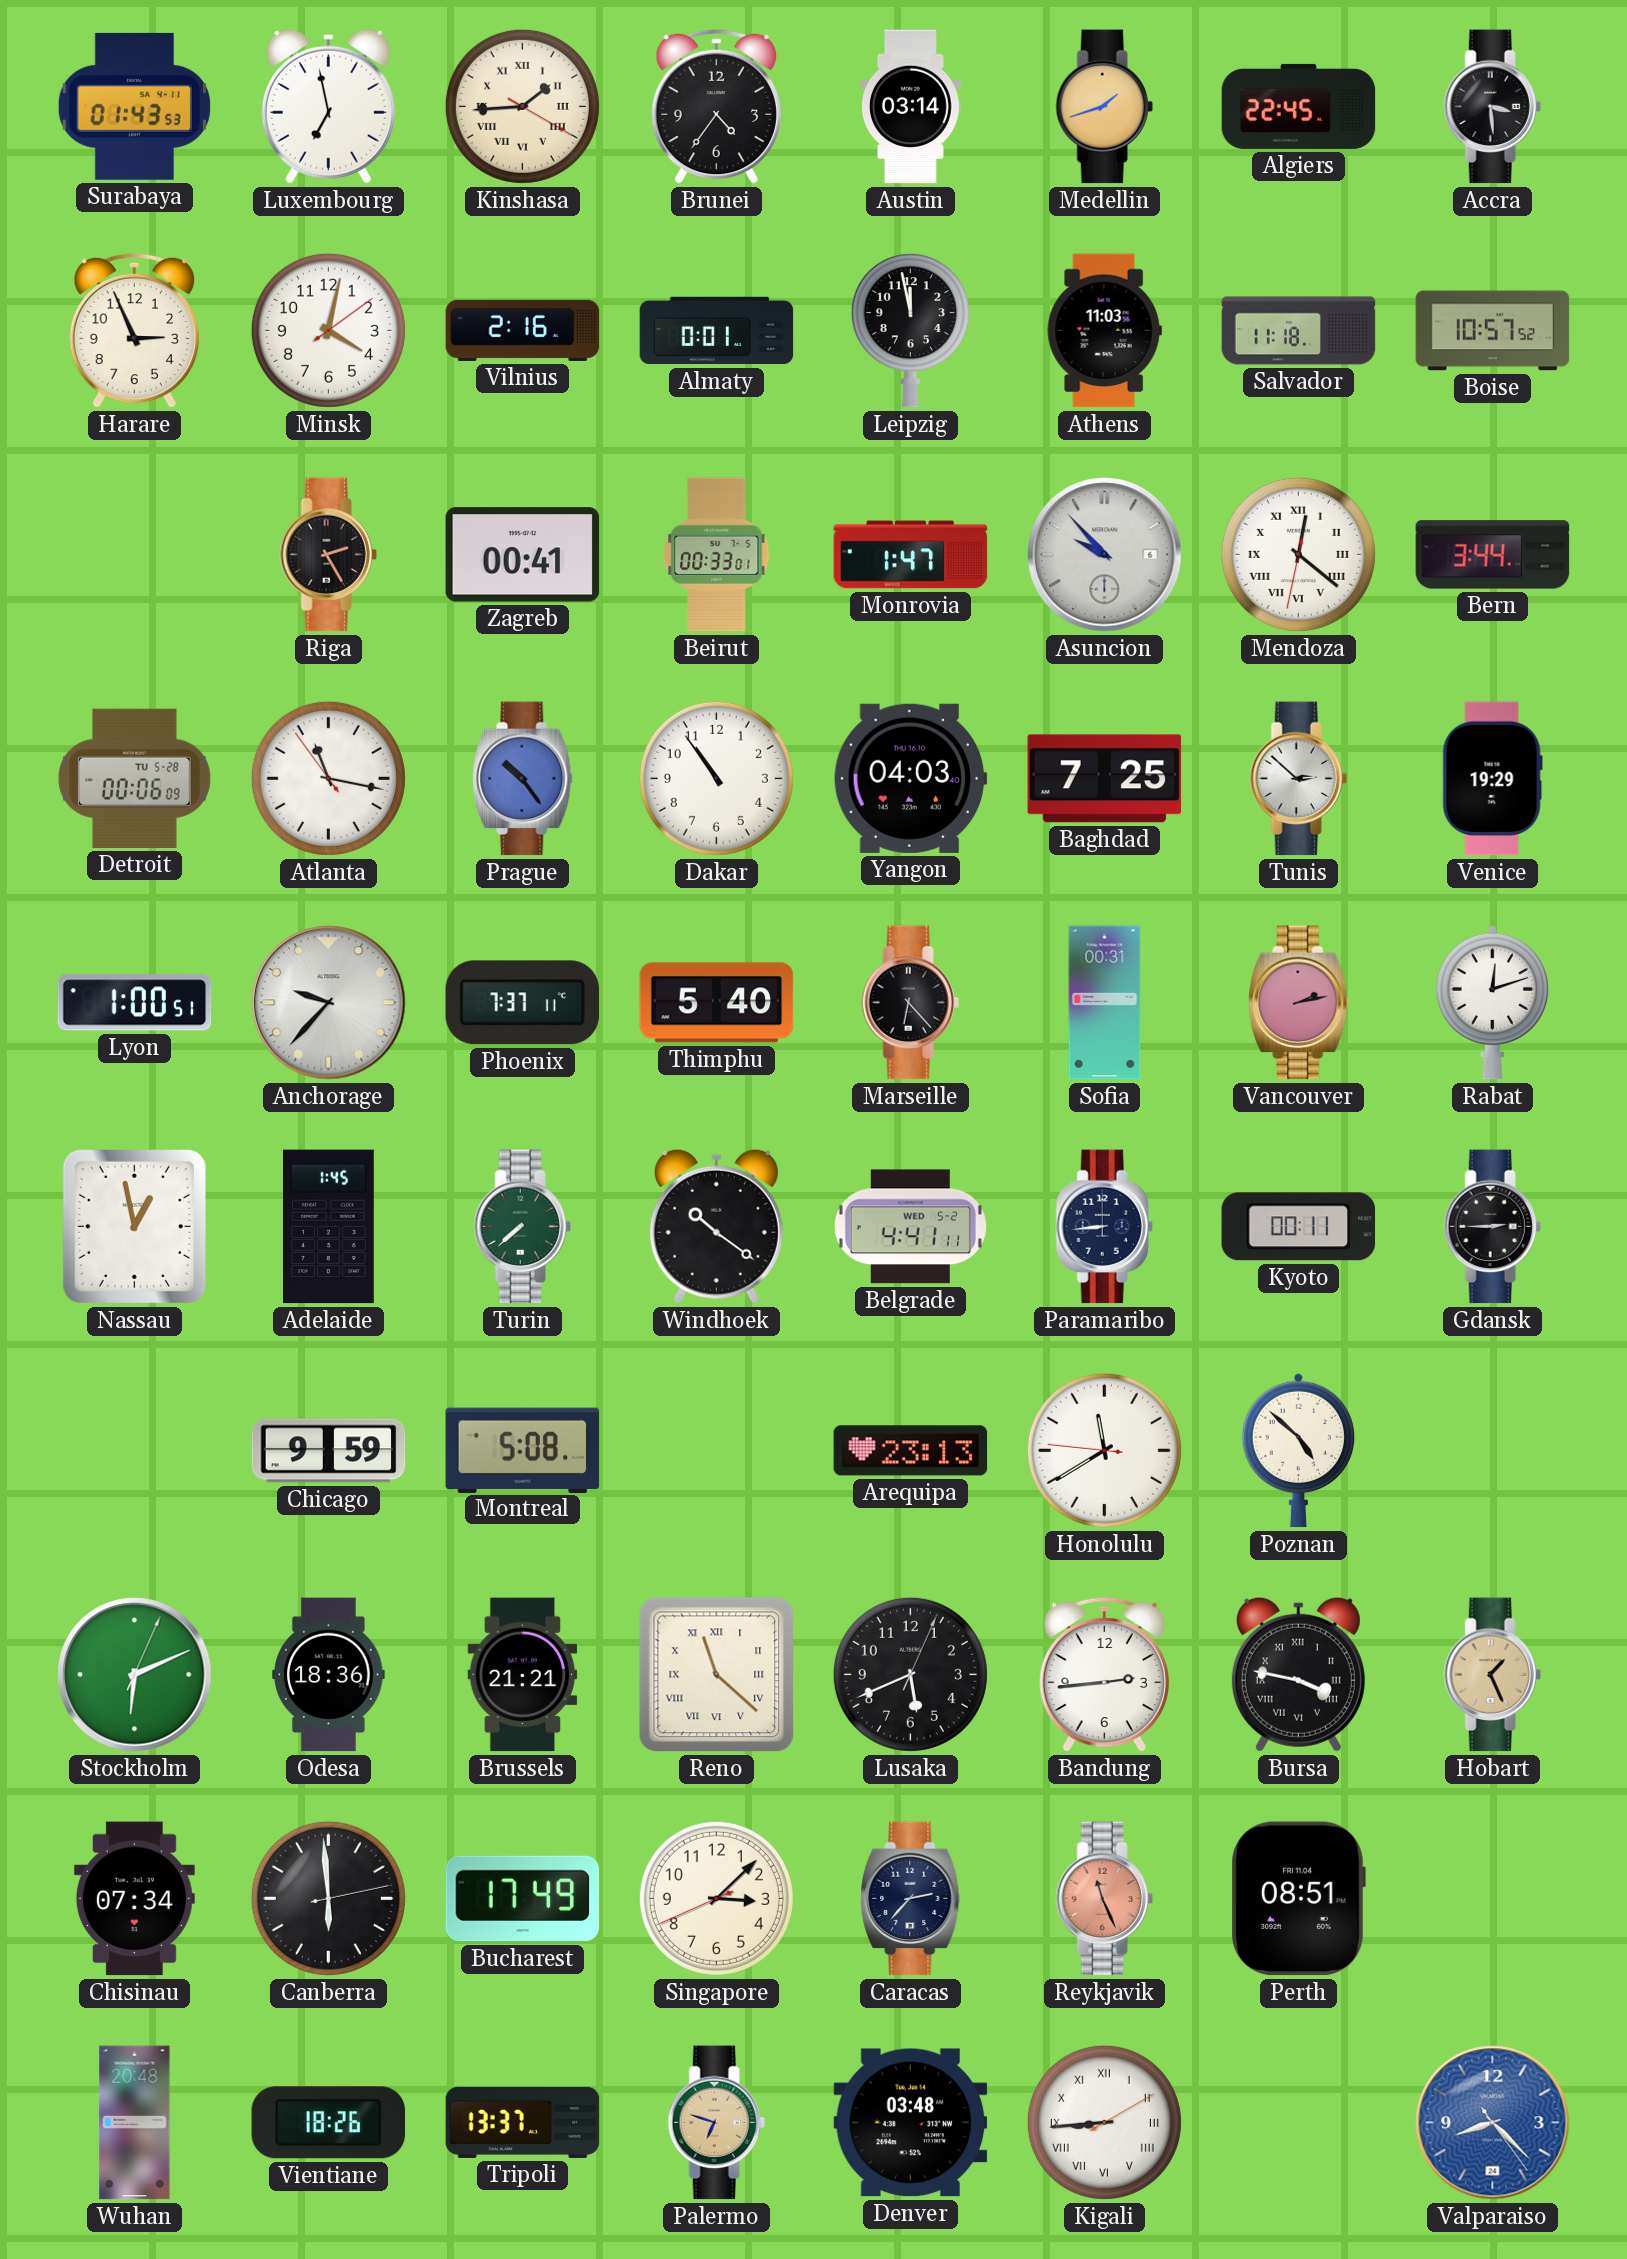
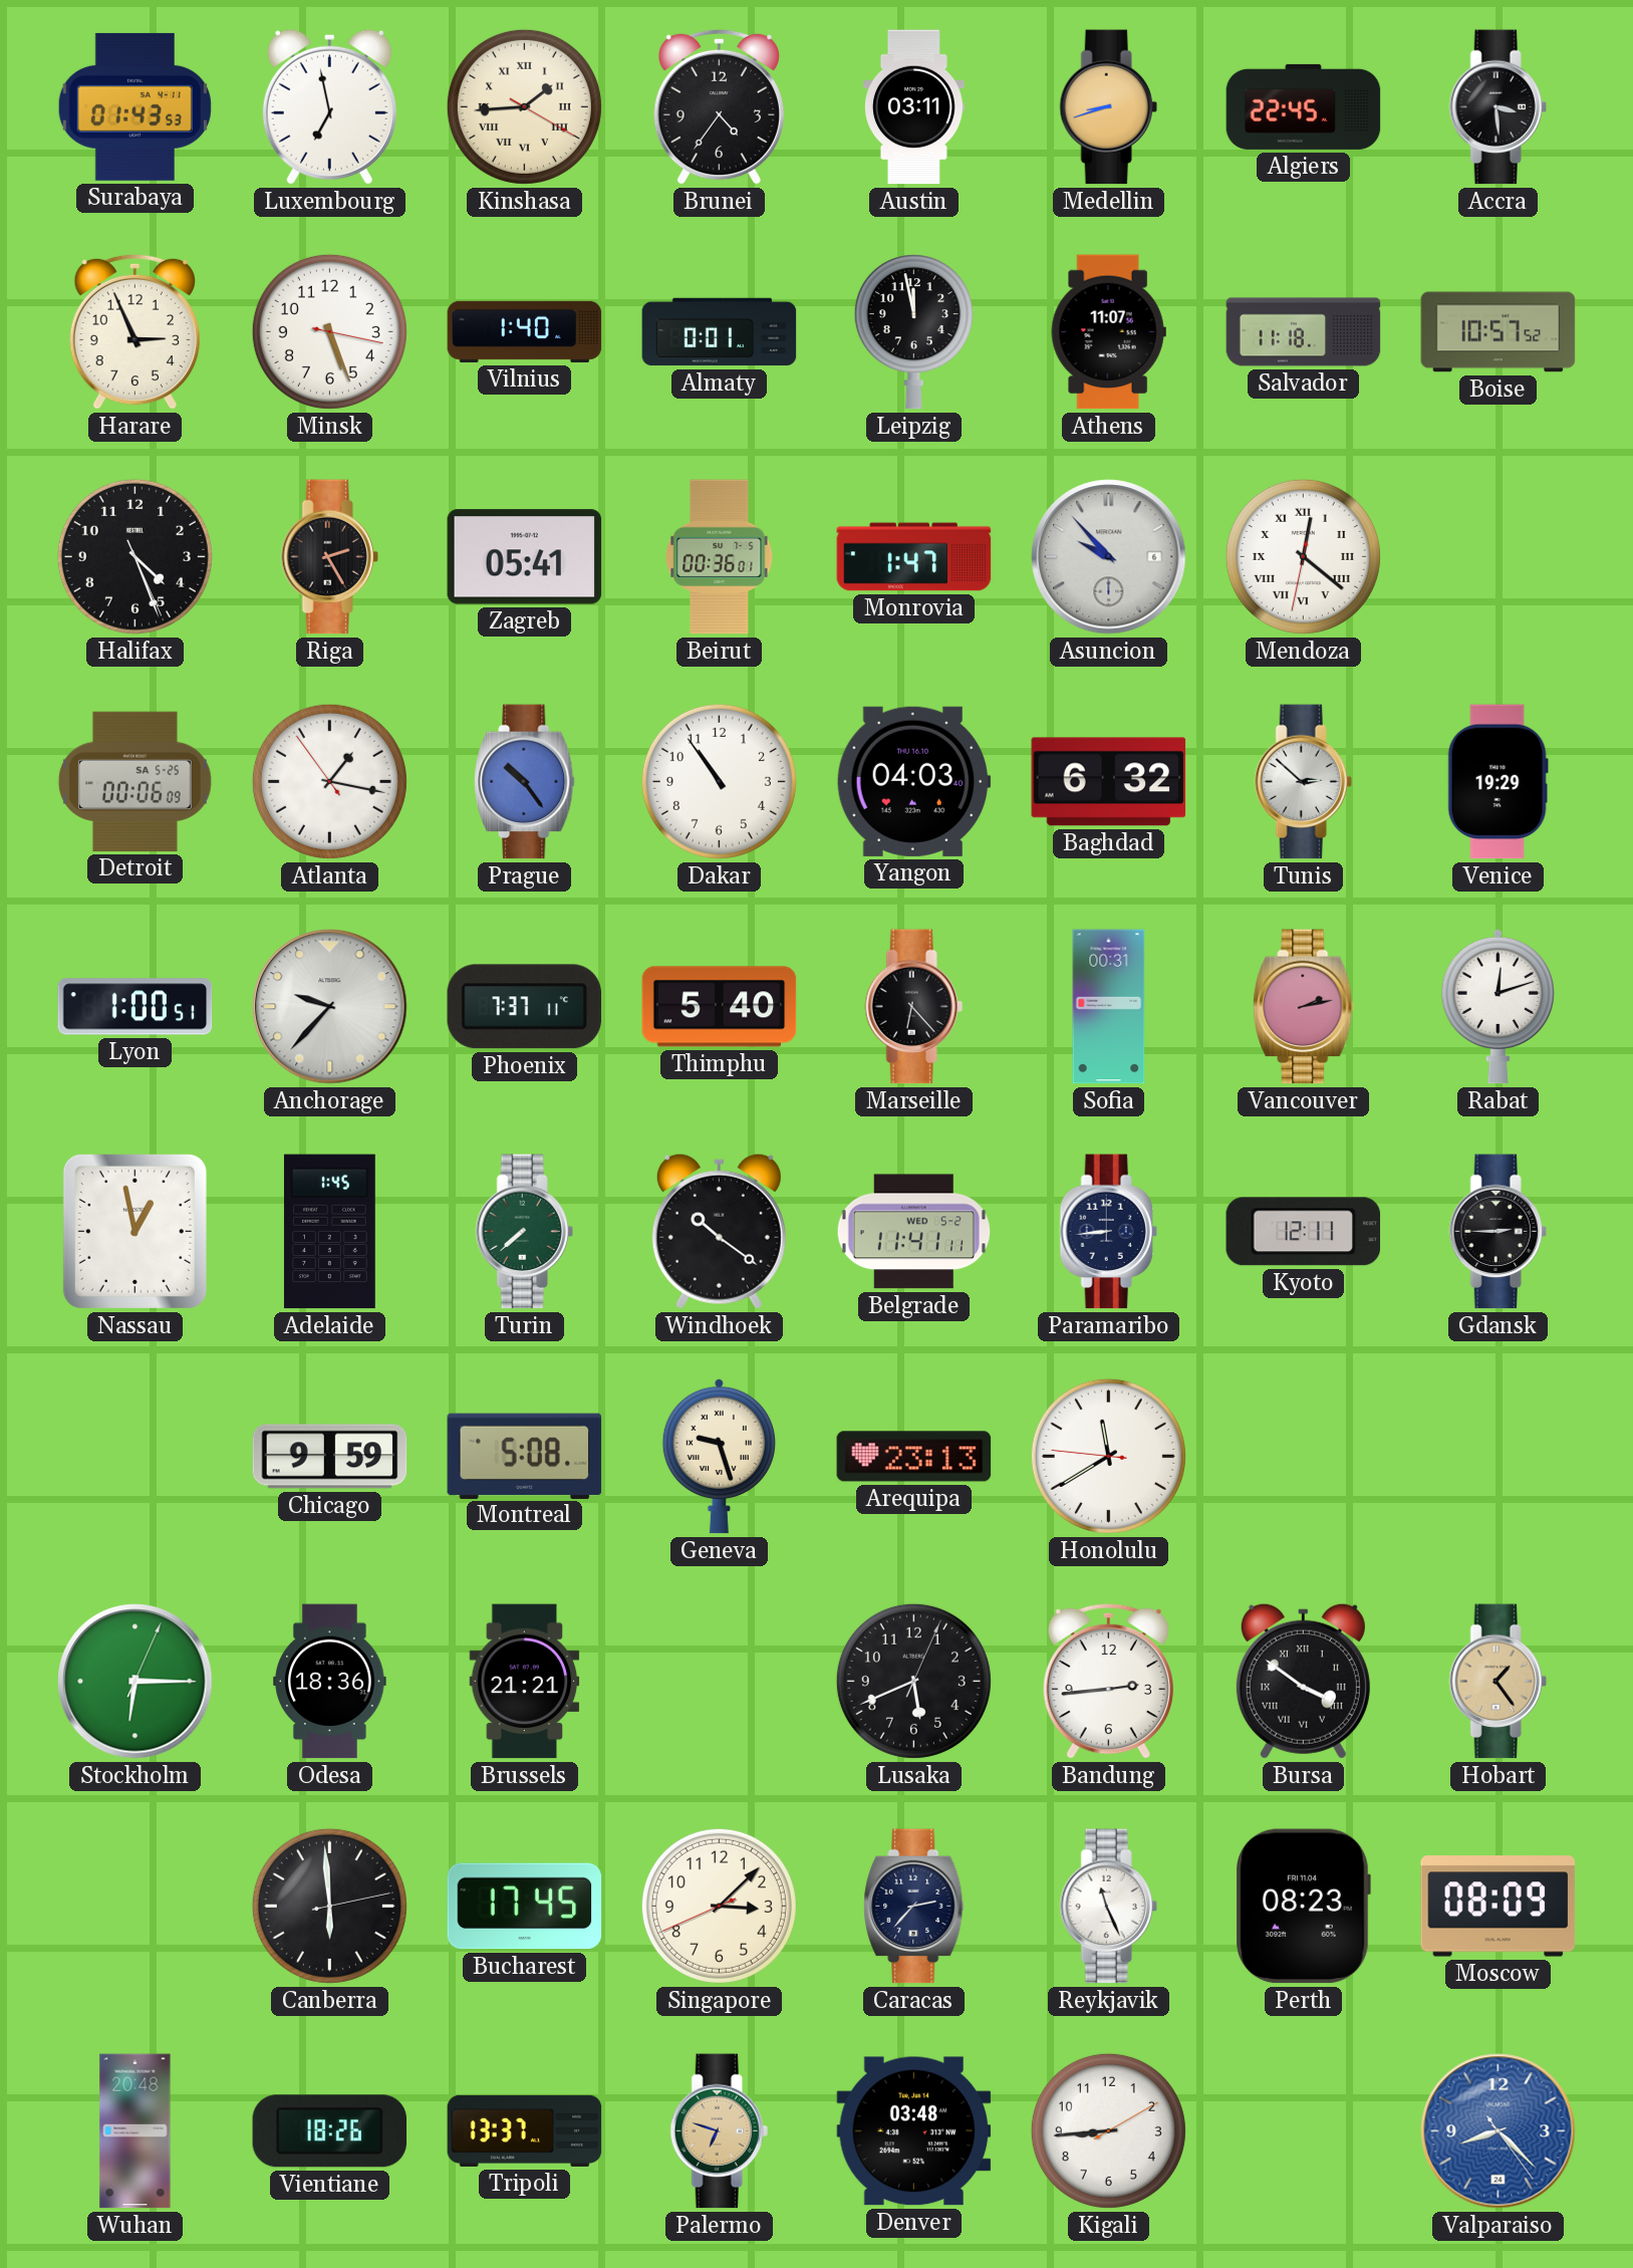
Austin: 03:14 -> 03:11 (914, 107)
Medellin: 1:42 -> 8:42 (1108, 107)
Minsk: 4:02 -> 5:26 (329, 331)
Vilnius: 2:16 -> 1:40 (525, 331)
Athens: 11:03 -> 11:07 (1108, 332)
Halifax: none -> 4:26 (134, 556)
Zagreb: 00:41 -> 05:41 (525, 557)
Beirut: 00:33 -> 00:36 (720, 557)
Bern: 3:44 -> none (1493, 555)
Detroit date: TU 5-28 -> SA 5-25 (134, 781)
Atlanta: 11:16 -> 1:16 (329, 781)
Baghdad: 7:25 -> 6:32 (1109, 782)
Belgrade: 4:41 -> 11:41 (913, 1232)
Kyoto: 00:11 -> 12:11 (1304, 1232)
Geneva: none -> 9:27 (719, 1456)
Poznan: 4:52 -> none (1298, 1450)
Stockholm: 6:11 -> 6:15 (135, 1682)
Reno: 11:22 -> none (717, 1675)
Bursa: 3:47 -> 3:51 (1303, 1681)
Hobart: 1:26 -> 1:24 (1498, 1682)
Chisinau: 07:34 -> none (134, 1899)
Bucharest: 17:49 -> 17:45 (525, 1907)
Reykjavik dial: salmon -> white (1108, 1907)
Perth: 08:51 -> 08:23 (1303, 1907)
Moscow: none -> 08:09 (1499, 1907)
Kigali numerals: Roman -> Arabic (1108, 2130)
